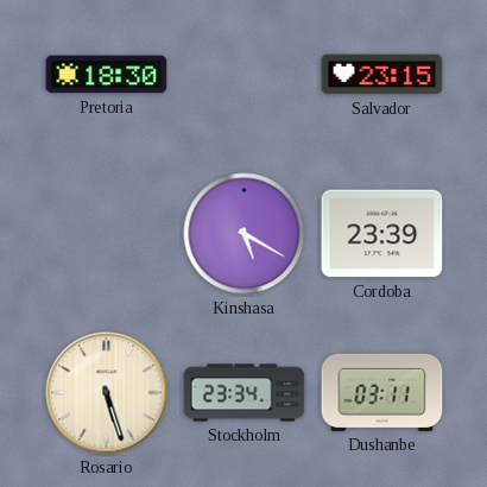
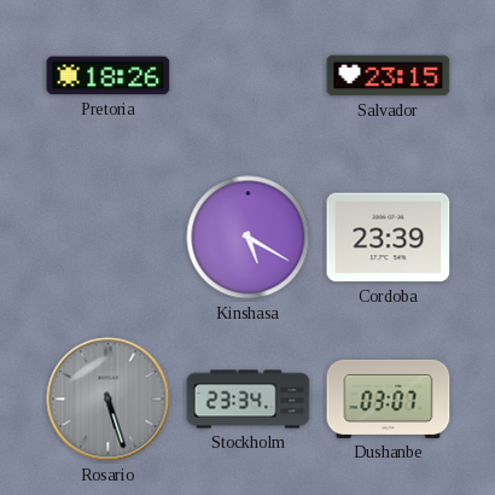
Pretoria: 18:30 -> 18:26 (109, 76)
Rosario dial: cream -> grey (109, 400)
Dushanbe: 03:11 -> 03:07 (389, 398)
